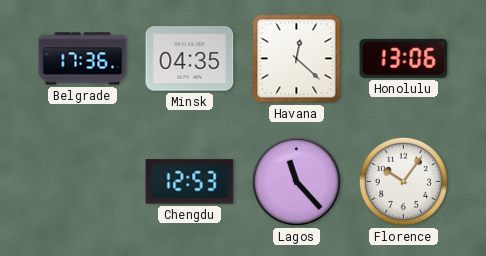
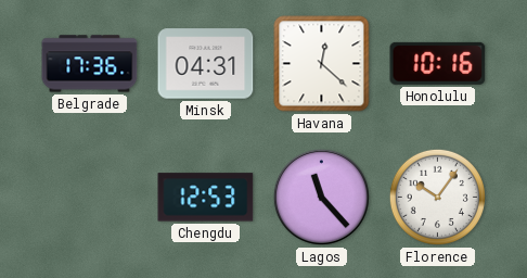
Minsk: 04:35 -> 04:31 (206, 64)
Honolulu: 13:06 -> 10:16 (438, 63)
